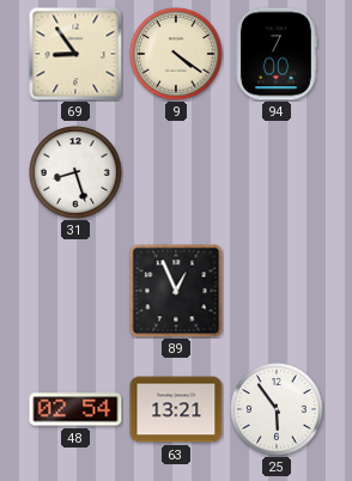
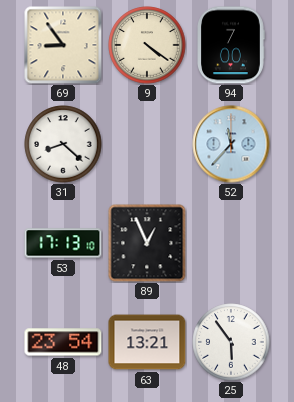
31: 8:27 -> 8:22 (63, 144)
52: none -> 11:37 (231, 144)
53: none -> 17:13 (63, 243)
48: 02:54 -> 23:54 (63, 342)
